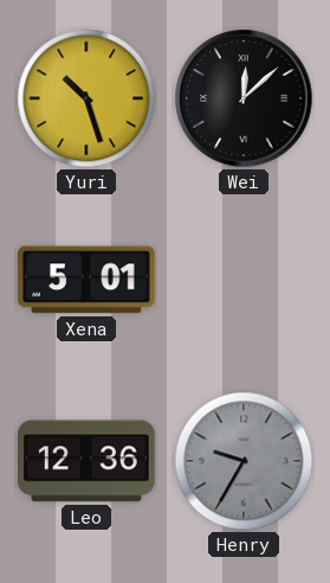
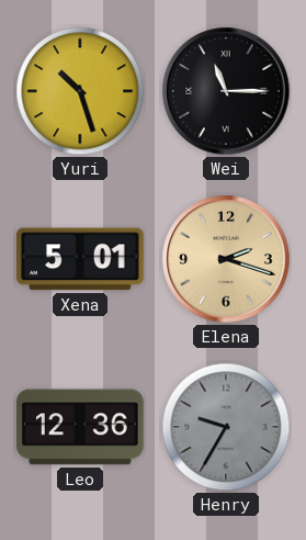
Wei: 12:08 -> 11:15 (226, 91)
Elena: none -> 2:18 (226, 259)
